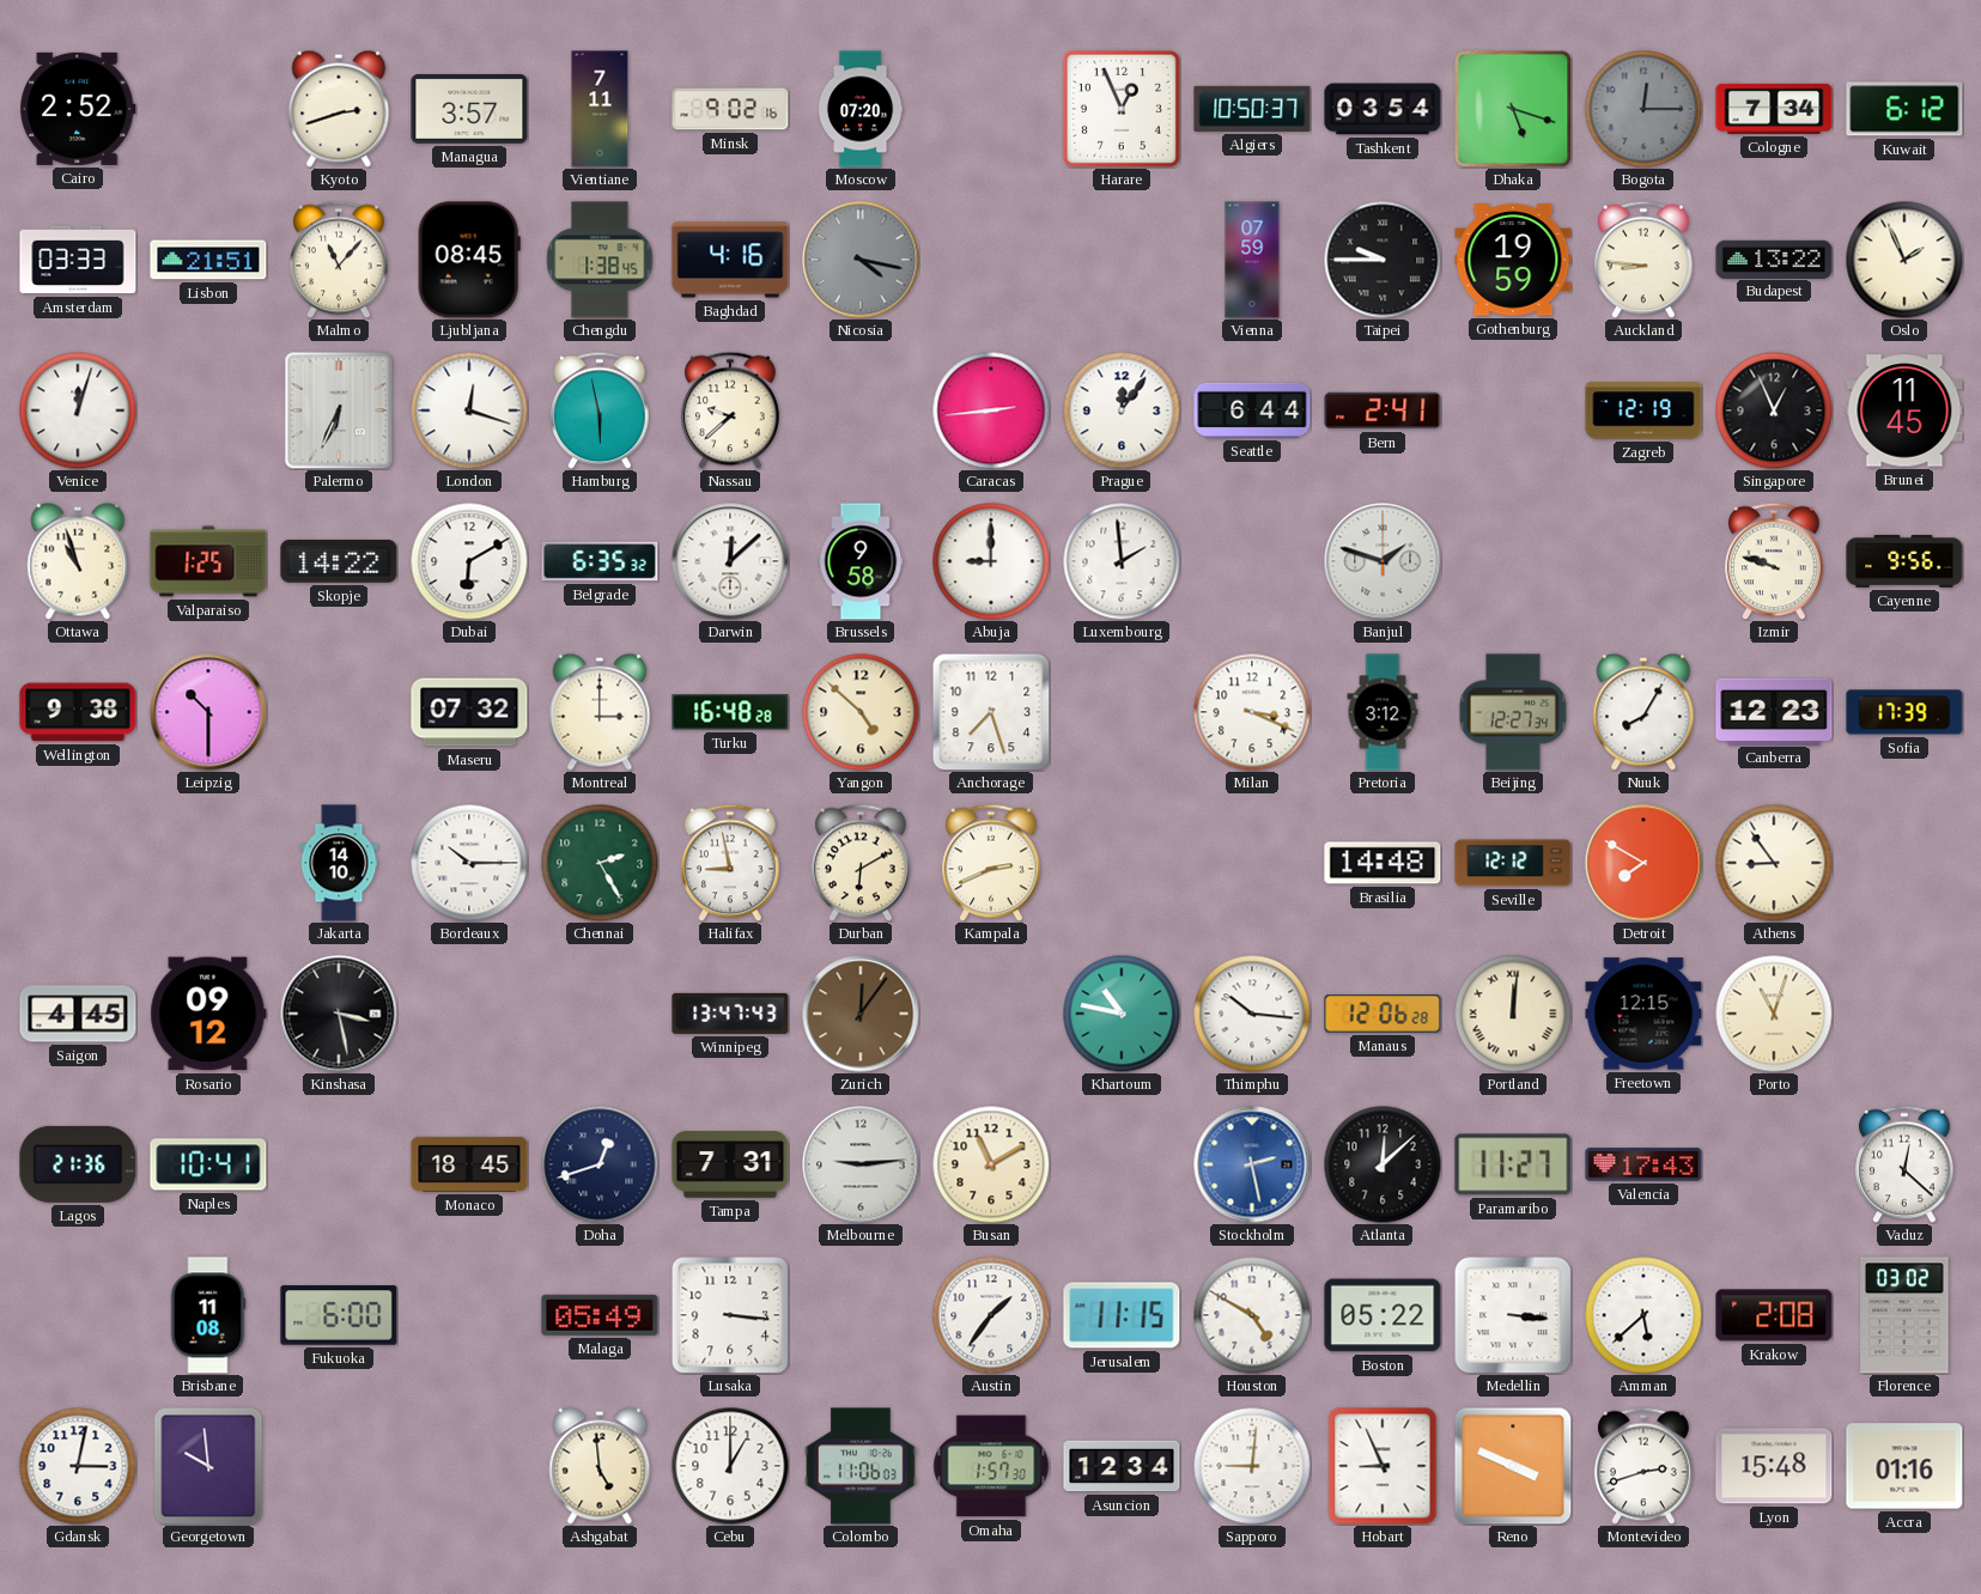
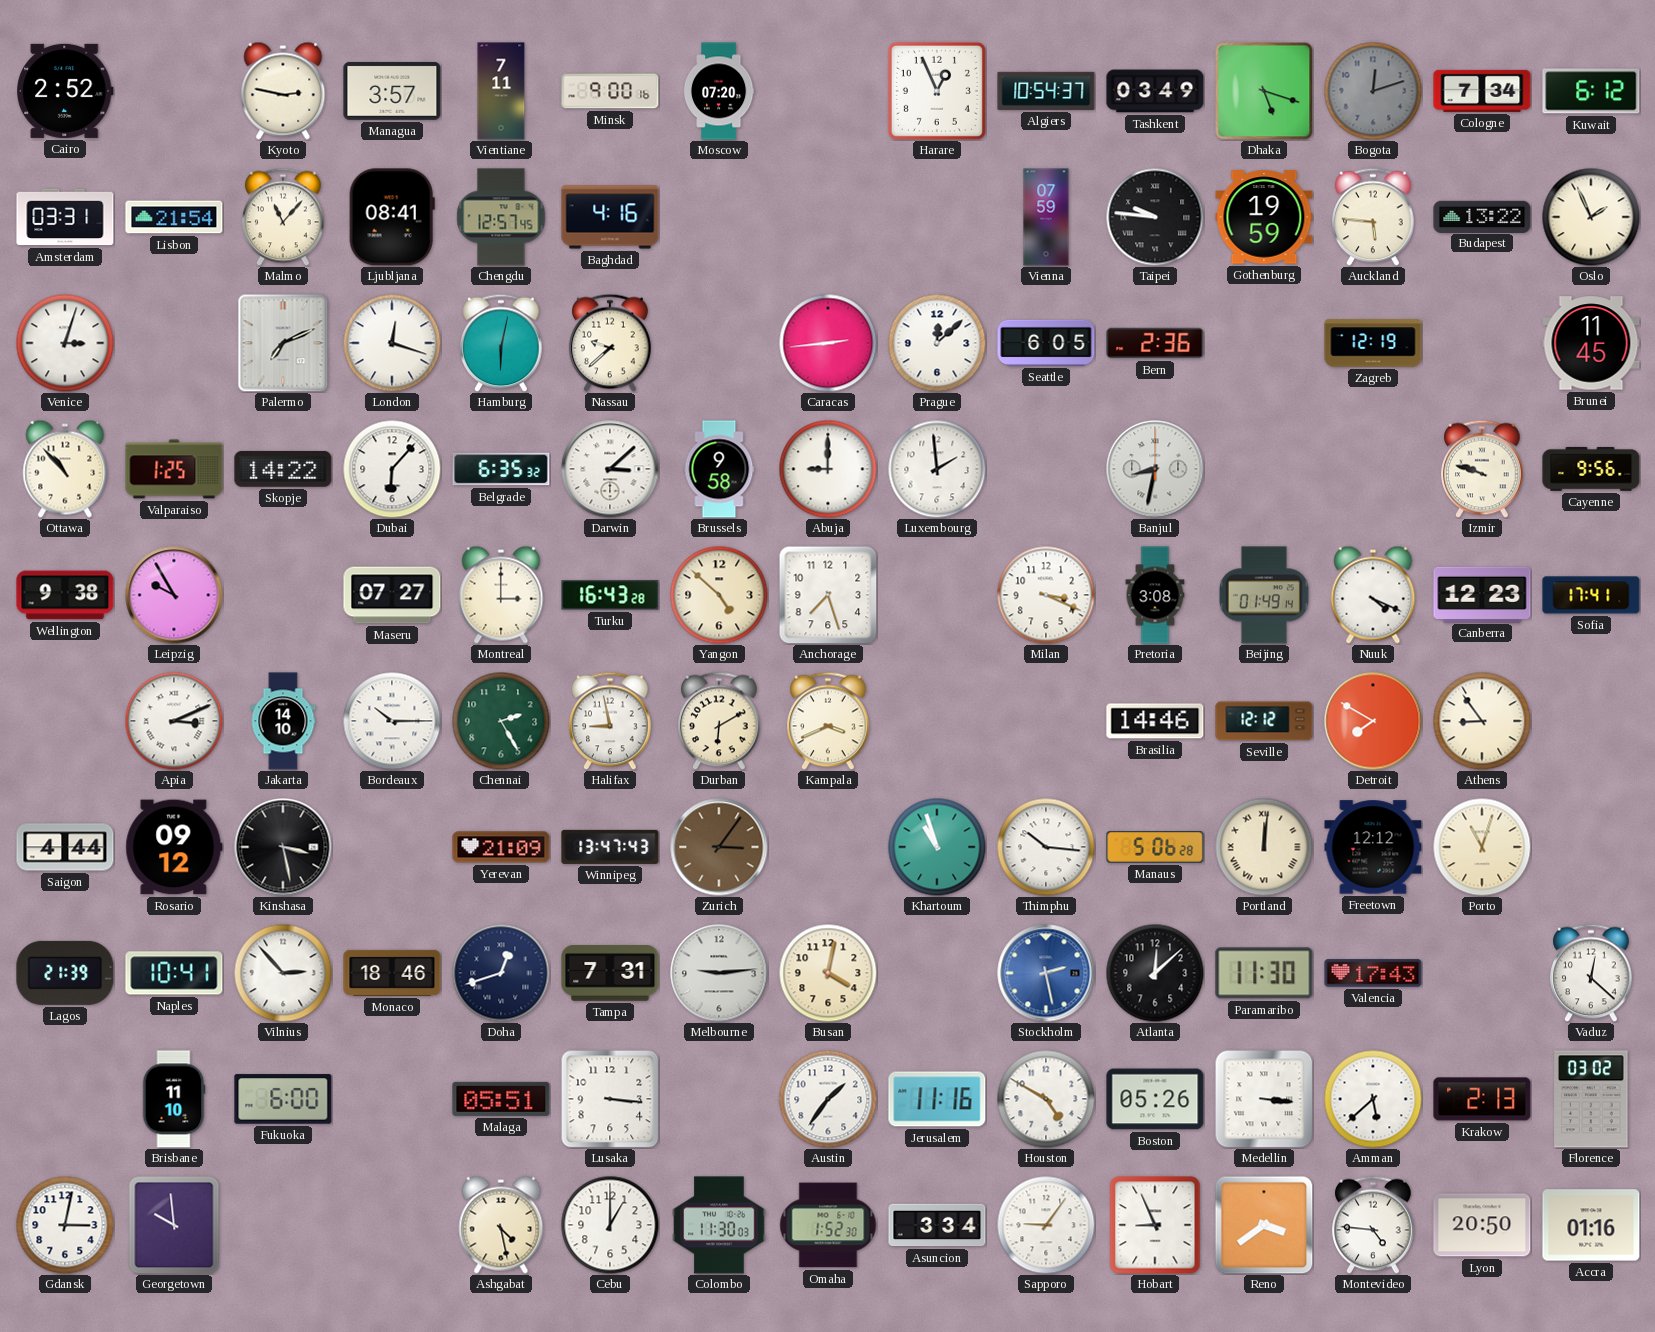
Kyoto: 2:42 -> 2:47 (283, 91)
Minsk: 9:02 -> 9:00 (610, 91)
Algiers: 10:50 -> 10:54 (1046, 91)
Tashkent: 03:54 -> 03:49 (1155, 91)
Bogota: 12:15 -> 12:12 (1373, 91)
Amsterdam: 03:33 -> 03:31 (65, 217)
Lisbon: 21:51 -> 21:54 (174, 217)
Ljubljana: 08:45 -> 08:41 (392, 217)
Chengdu: 1:38 -> 12:57 (501, 217)
Nicosia: 4:17 -> none (861, 260)
Taipei: 9:45 -> 9:46 (1155, 217)
Auckland: 8:46 -> 5:46 (1373, 217)
Venice: 12:03 -> 3:03 (65, 343)
Palermo: 6:34 -> 7:11 (283, 343)
Hamburg: 5:58 -> 6:02 (501, 343)
Prague: 12:06 -> 12:08 (937, 343)
Seattle: 6:44 -> 6:05 (1046, 343)
Bern: 2:41 -> 2:36 (1155, 343)
Singapore: 12:56 -> none (1774, 410)
Ottawa: 10:57 -> 10:53 (65, 469)
Dubai: 6:10 -> 6:07 (392, 469)
Darwin: 12:08 -> 3:08 (610, 469)
Banjul: 1:48 -> 8:32 (1155, 469)
Leipzig: 10:30 -> 9:55 (174, 595)
Maseru: 07:32 -> 07:27 (392, 595)
Turku: 16:48 -> 16:43 (610, 595)
Pretoria: 3:12 -> 3:08 (1155, 595)
Beijing: 12:27 -> 01:49 (1264, 595)
Nuuk: 8:05 -> 4:19 (1373, 595)
Sofia: 17:39 -> 17:41 (1591, 595)
Apia: none -> 3:11 (174, 721)
Kampala: 2:41 -> 3:41 (828, 721)
Brasilia: 14:48 -> 14:46 (1155, 721)
Saigon: 4:45 -> 4:44 (65, 847)
Yerevan: none -> 21:09 (501, 847)
Zurich: 12:06 -> 3:06 (719, 847)
Khartoum: 10:47 -> 10:57 (937, 847)
Manaus: 12:06 -> 5:06 (1155, 848)
Freetown: 12:15 -> 12:12 (1373, 847)
Lagos: 21:36 -> 21:39 (65, 973)
Vilnius: none -> 2:53 (283, 973)
Monaco: 18:45 -> 18:46 (392, 973)
Busan: 11:10 -> 4:02 (828, 973)
Paramaribo: 11:27 -> 11:30 (1264, 973)
Brisbane: 11:08 -> 11:10 (174, 1099)
Malaga: 05:49 -> 05:51 (501, 1099)
Jerusalem: 11:15 -> 11:16 (937, 1099)
Boston: 05:22 -> 05:26 (1155, 1099)
Krakow: 2:08 -> 2:13 (1482, 1099)
Ashgabat: 4:59 -> 4:28 (501, 1225)
Colombo: 11:06 -> 11:30 (719, 1225)
Omaha: 1:57 -> 1:52 (828, 1225)
Asuncion: 12:34 -> 3:34 (937, 1225)
Sapporo: 9:01 -> 9:06 (1046, 1225)
Reno: 3:49 -> 3:39 (1264, 1225)
Montevideo: 2:42 -> 4:46 (1373, 1225)
Lyon: 15:48 -> 20:50 (1482, 1225)
